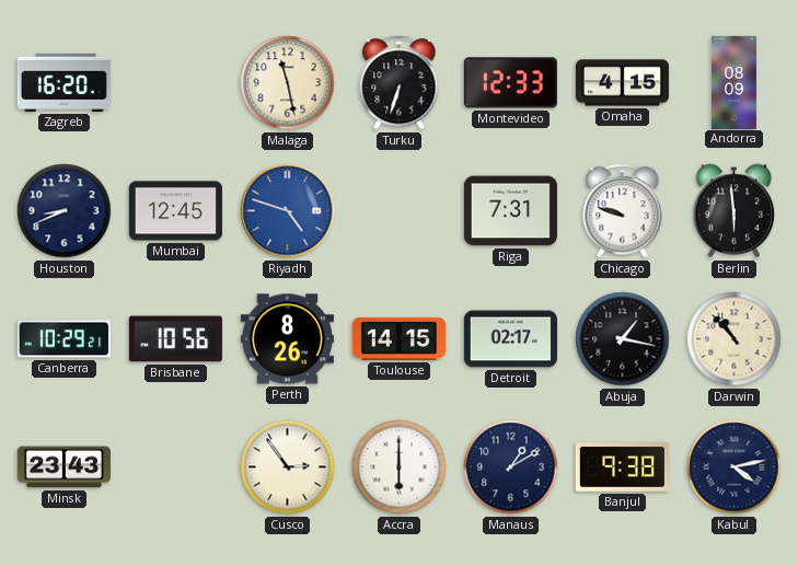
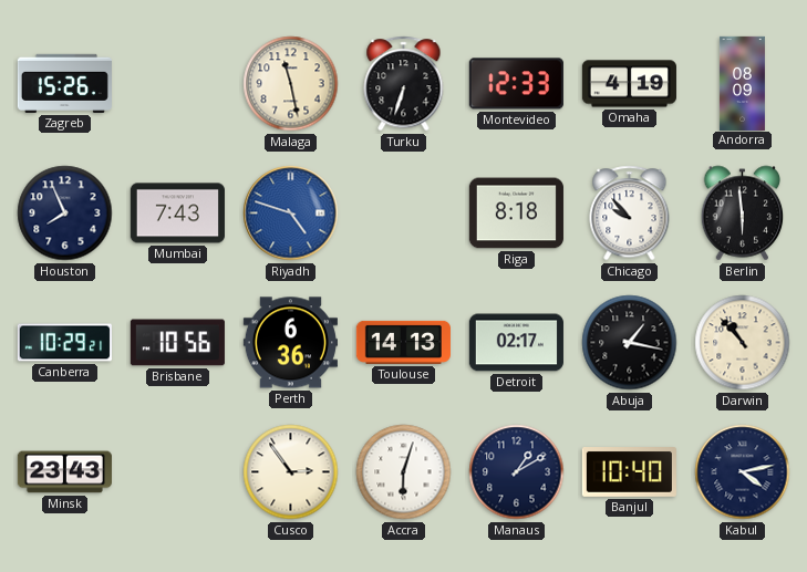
Zagreb: 16:20 -> 15:26 (64, 83)
Omaha: 4:15 -> 4:19 (629, 84)
Houston: 8:41 -> 7:56 (65, 214)
Mumbai: 12:45 -> 7:43 (177, 214)
Riga: 7:31 -> 8:18 (516, 214)
Chicago: 9:48 -> 9:53 (630, 214)
Perth: 8:26 -> 6:36 (290, 343)
Toulouse: 14:15 -> 14:13 (403, 342)
Accra: 6:00 -> 6:03 (404, 472)
Banjul: 9:38 -> 10:40 (629, 472)
